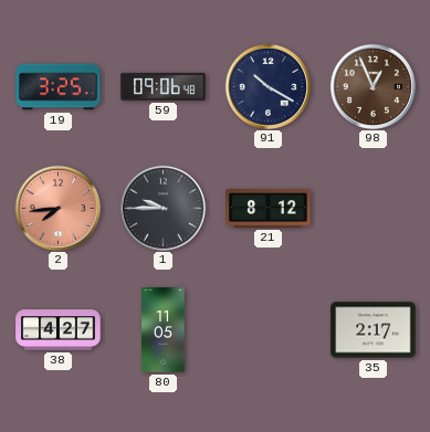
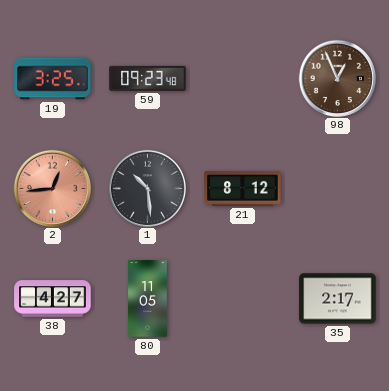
59: 09:06 -> 09:23 (148, 78)
91: 10:20 -> none (268, 86)
2: 7:44 -> 12:44 (52, 188)
1: 9:45 -> 10:29 (147, 188)
